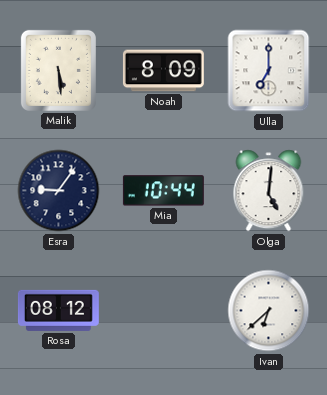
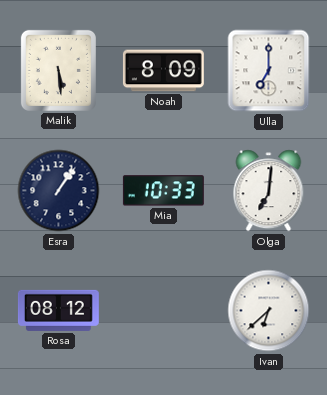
Esra: 9:06 -> 1:06 (59, 191)
Mia: 10:44 -> 10:33 (163, 191)
Olga: 5:01 -> 7:01 (269, 191)
